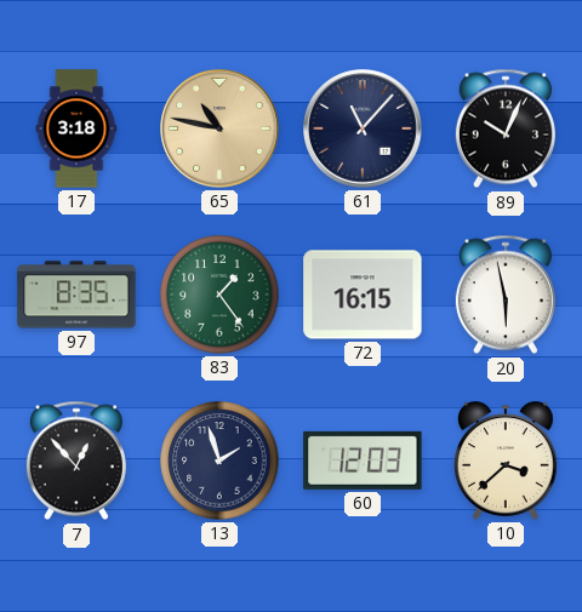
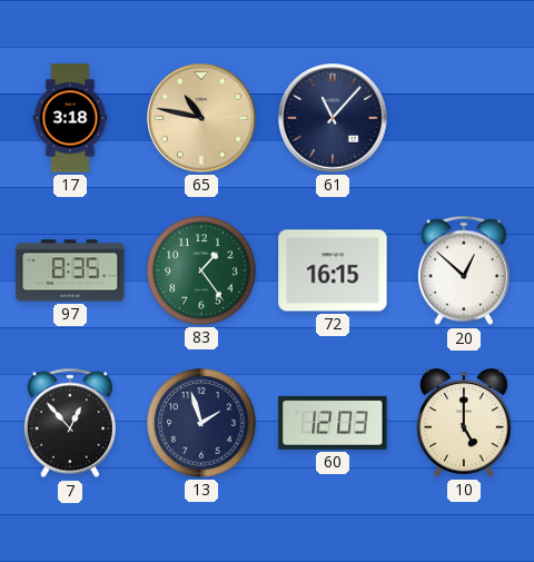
89: 10:04 -> none (506, 128)
20: 5:58 -> 12:52 (464, 270)
10: 3:38 -> 5:00 (465, 423)
